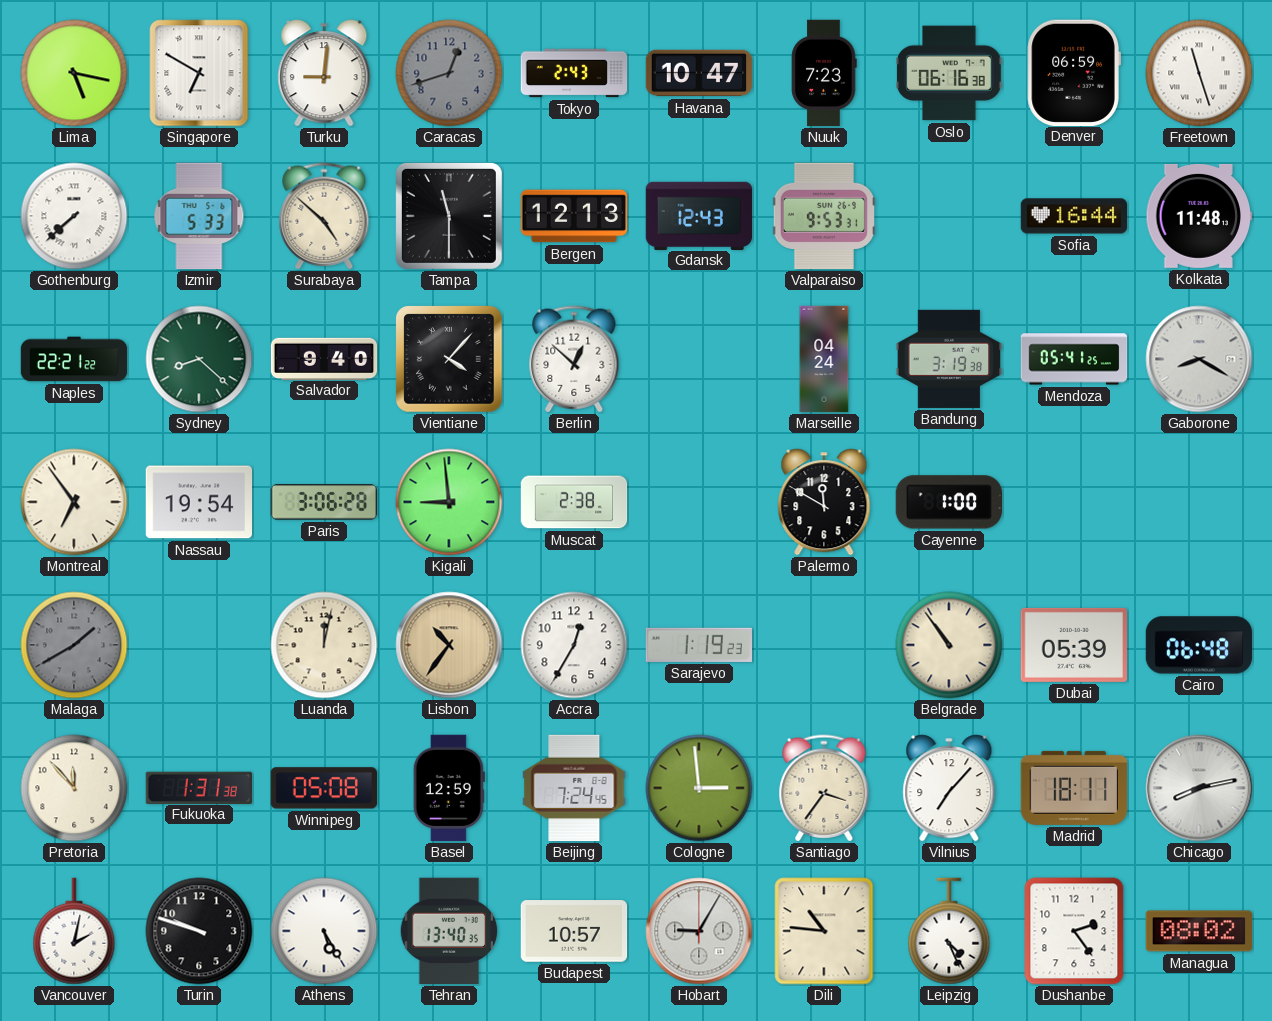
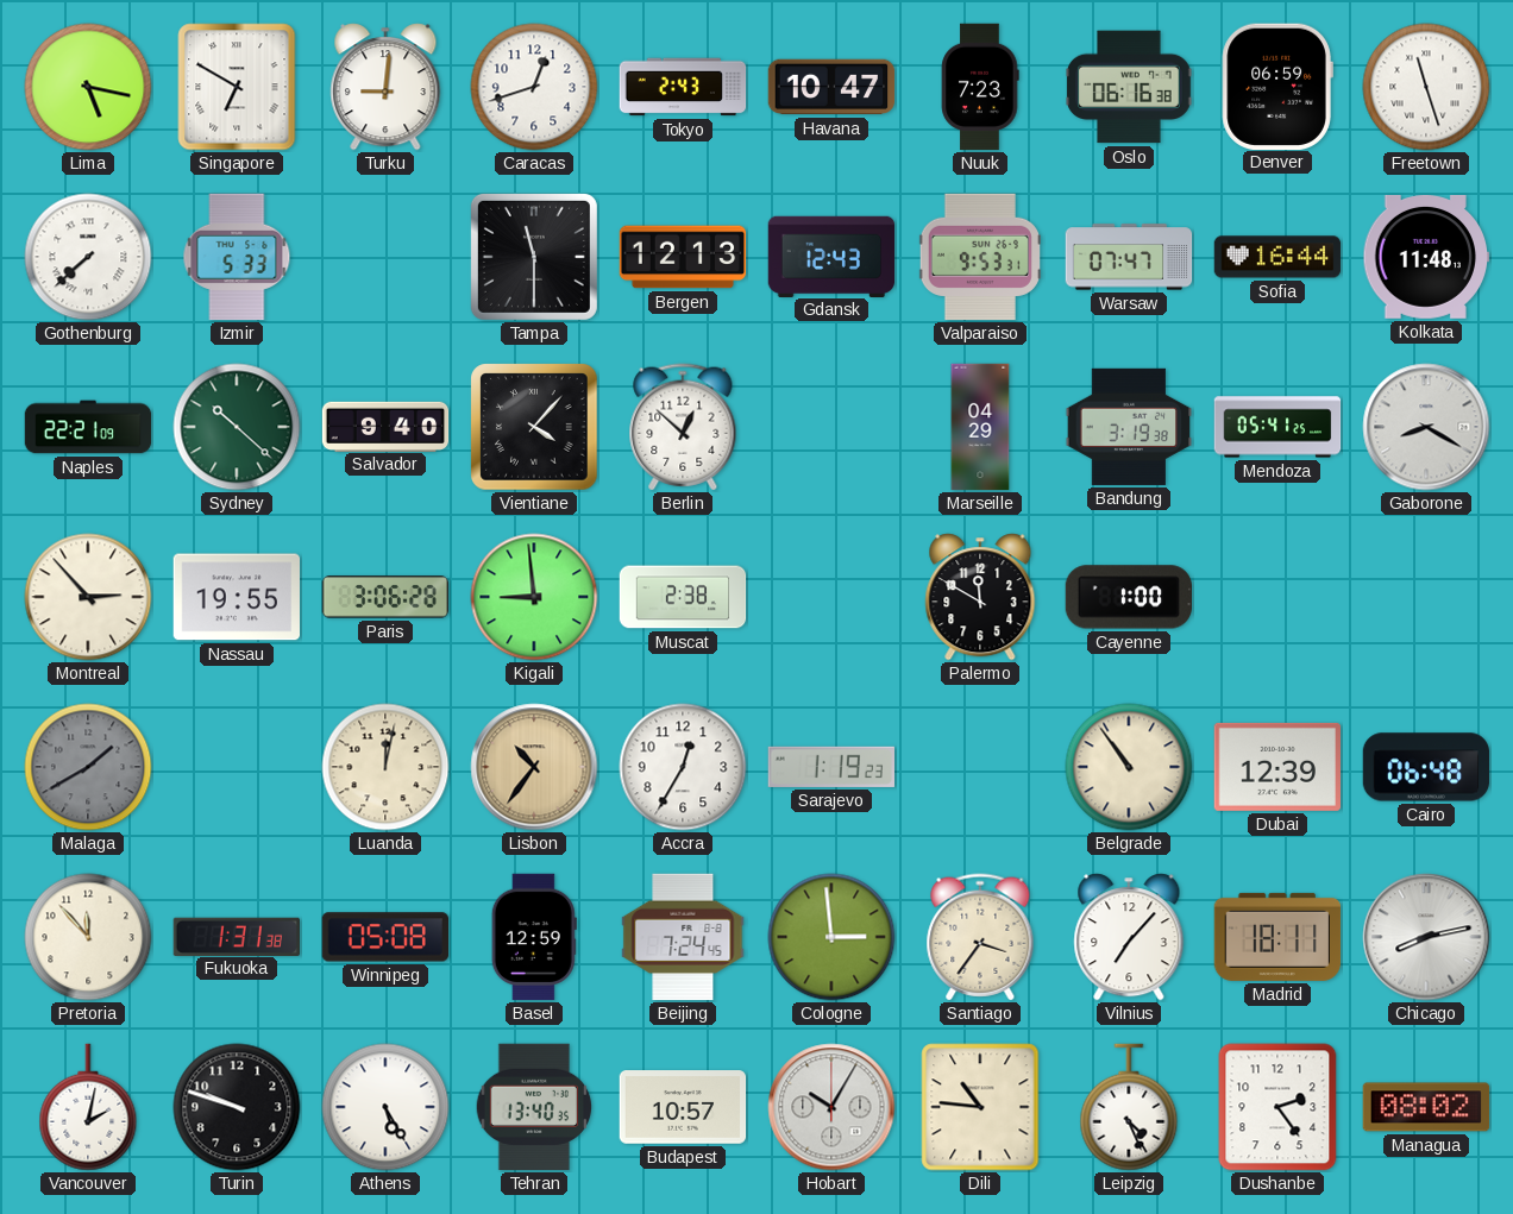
Caracas dial: grey -> white (534, 87)
Surabaya: 4:52 -> none (324, 216)
Warsaw: none -> 07:47 (1129, 257)
Naples: 22:21:22 -> 22:21:09 (88, 427)
Sydney: 8:22 -> 10:22 (237, 427)
Marseille: 04:24 -> 04:29 (980, 427)
Montreal: 6:54 -> 2:53 (88, 597)
Nassau: 19:54 -> 19:55 (236, 597)
Dubai: 05:39 -> 12:39 (1277, 767)
Hobart: 9:05 -> 10:05 (831, 1107)
